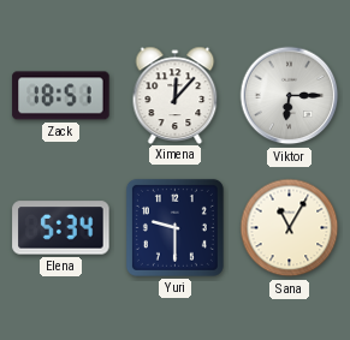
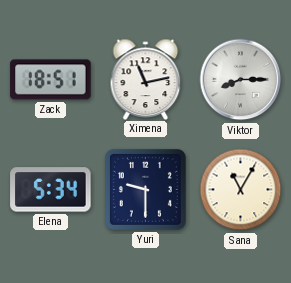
Ximena: 12:07 -> 11:13 (146, 79)
Viktor: 6:15 -> 8:15 (241, 80)
